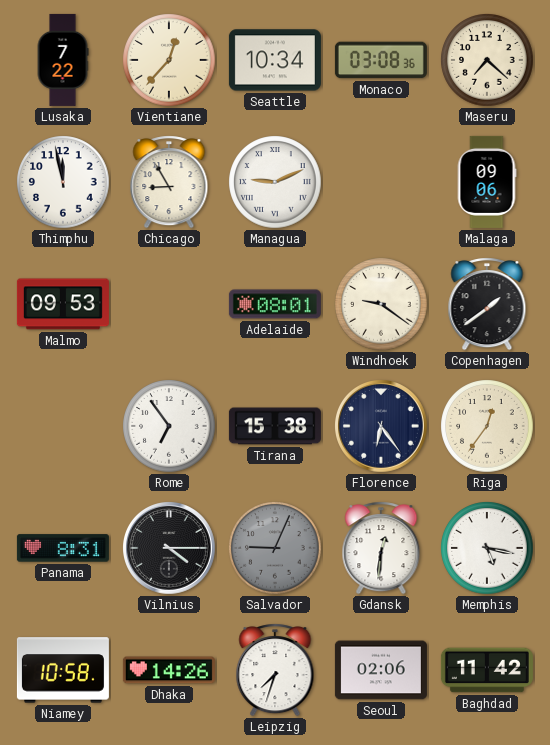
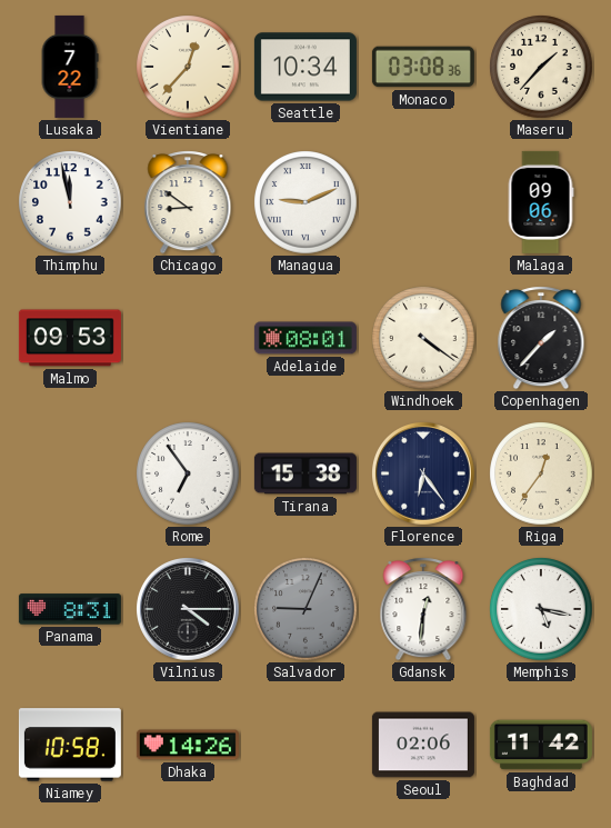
Maseru: 7:22 -> 1:37 (541, 67)
Chicago: 8:55 -> 8:51 (188, 202)
Windhoek: 9:21 -> 4:21 (423, 338)
Copenhagen: 1:39 -> 1:37 (541, 338)
Leipzig: 7:33 -> none (275, 670)
